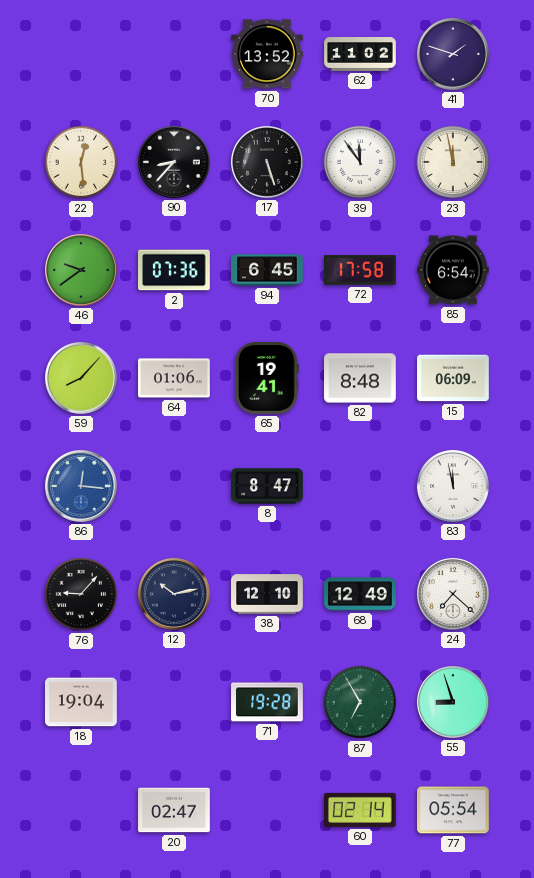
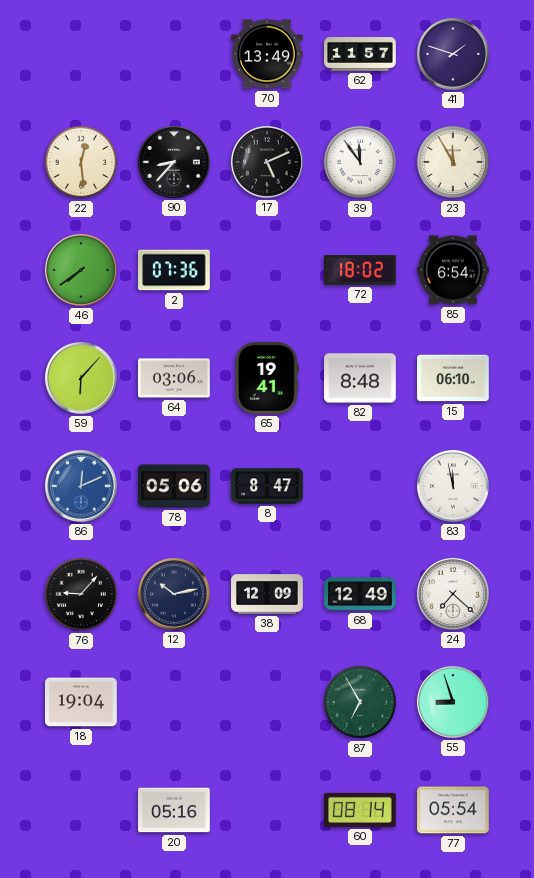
70: 13:52 -> 13:49 (267, 54)
62: 11:02 -> 11:57 (360, 55)
17: 5:27 -> 5:11 (267, 162)
23: 11:58 -> 11:55 (453, 162)
46: 9:39 -> 7:39 (81, 270)
94: 6:45 -> none (267, 270)
72: 17:58 -> 18:02 (361, 270)
59: 8:07 -> 6:07 (81, 378)
64: 01:06 -> 03:06 (174, 378)
15: 06:09 -> 06:10 (453, 378)
86: 12:16 -> 12:11 (81, 486)
78: none -> 05:06 (175, 486)
38: 12:10 -> 12:09 (267, 594)
71: 19:28 -> none (267, 702)
20: 02:47 -> 05:16 (174, 810)
60: 02:14 -> 08:14 (360, 810)
